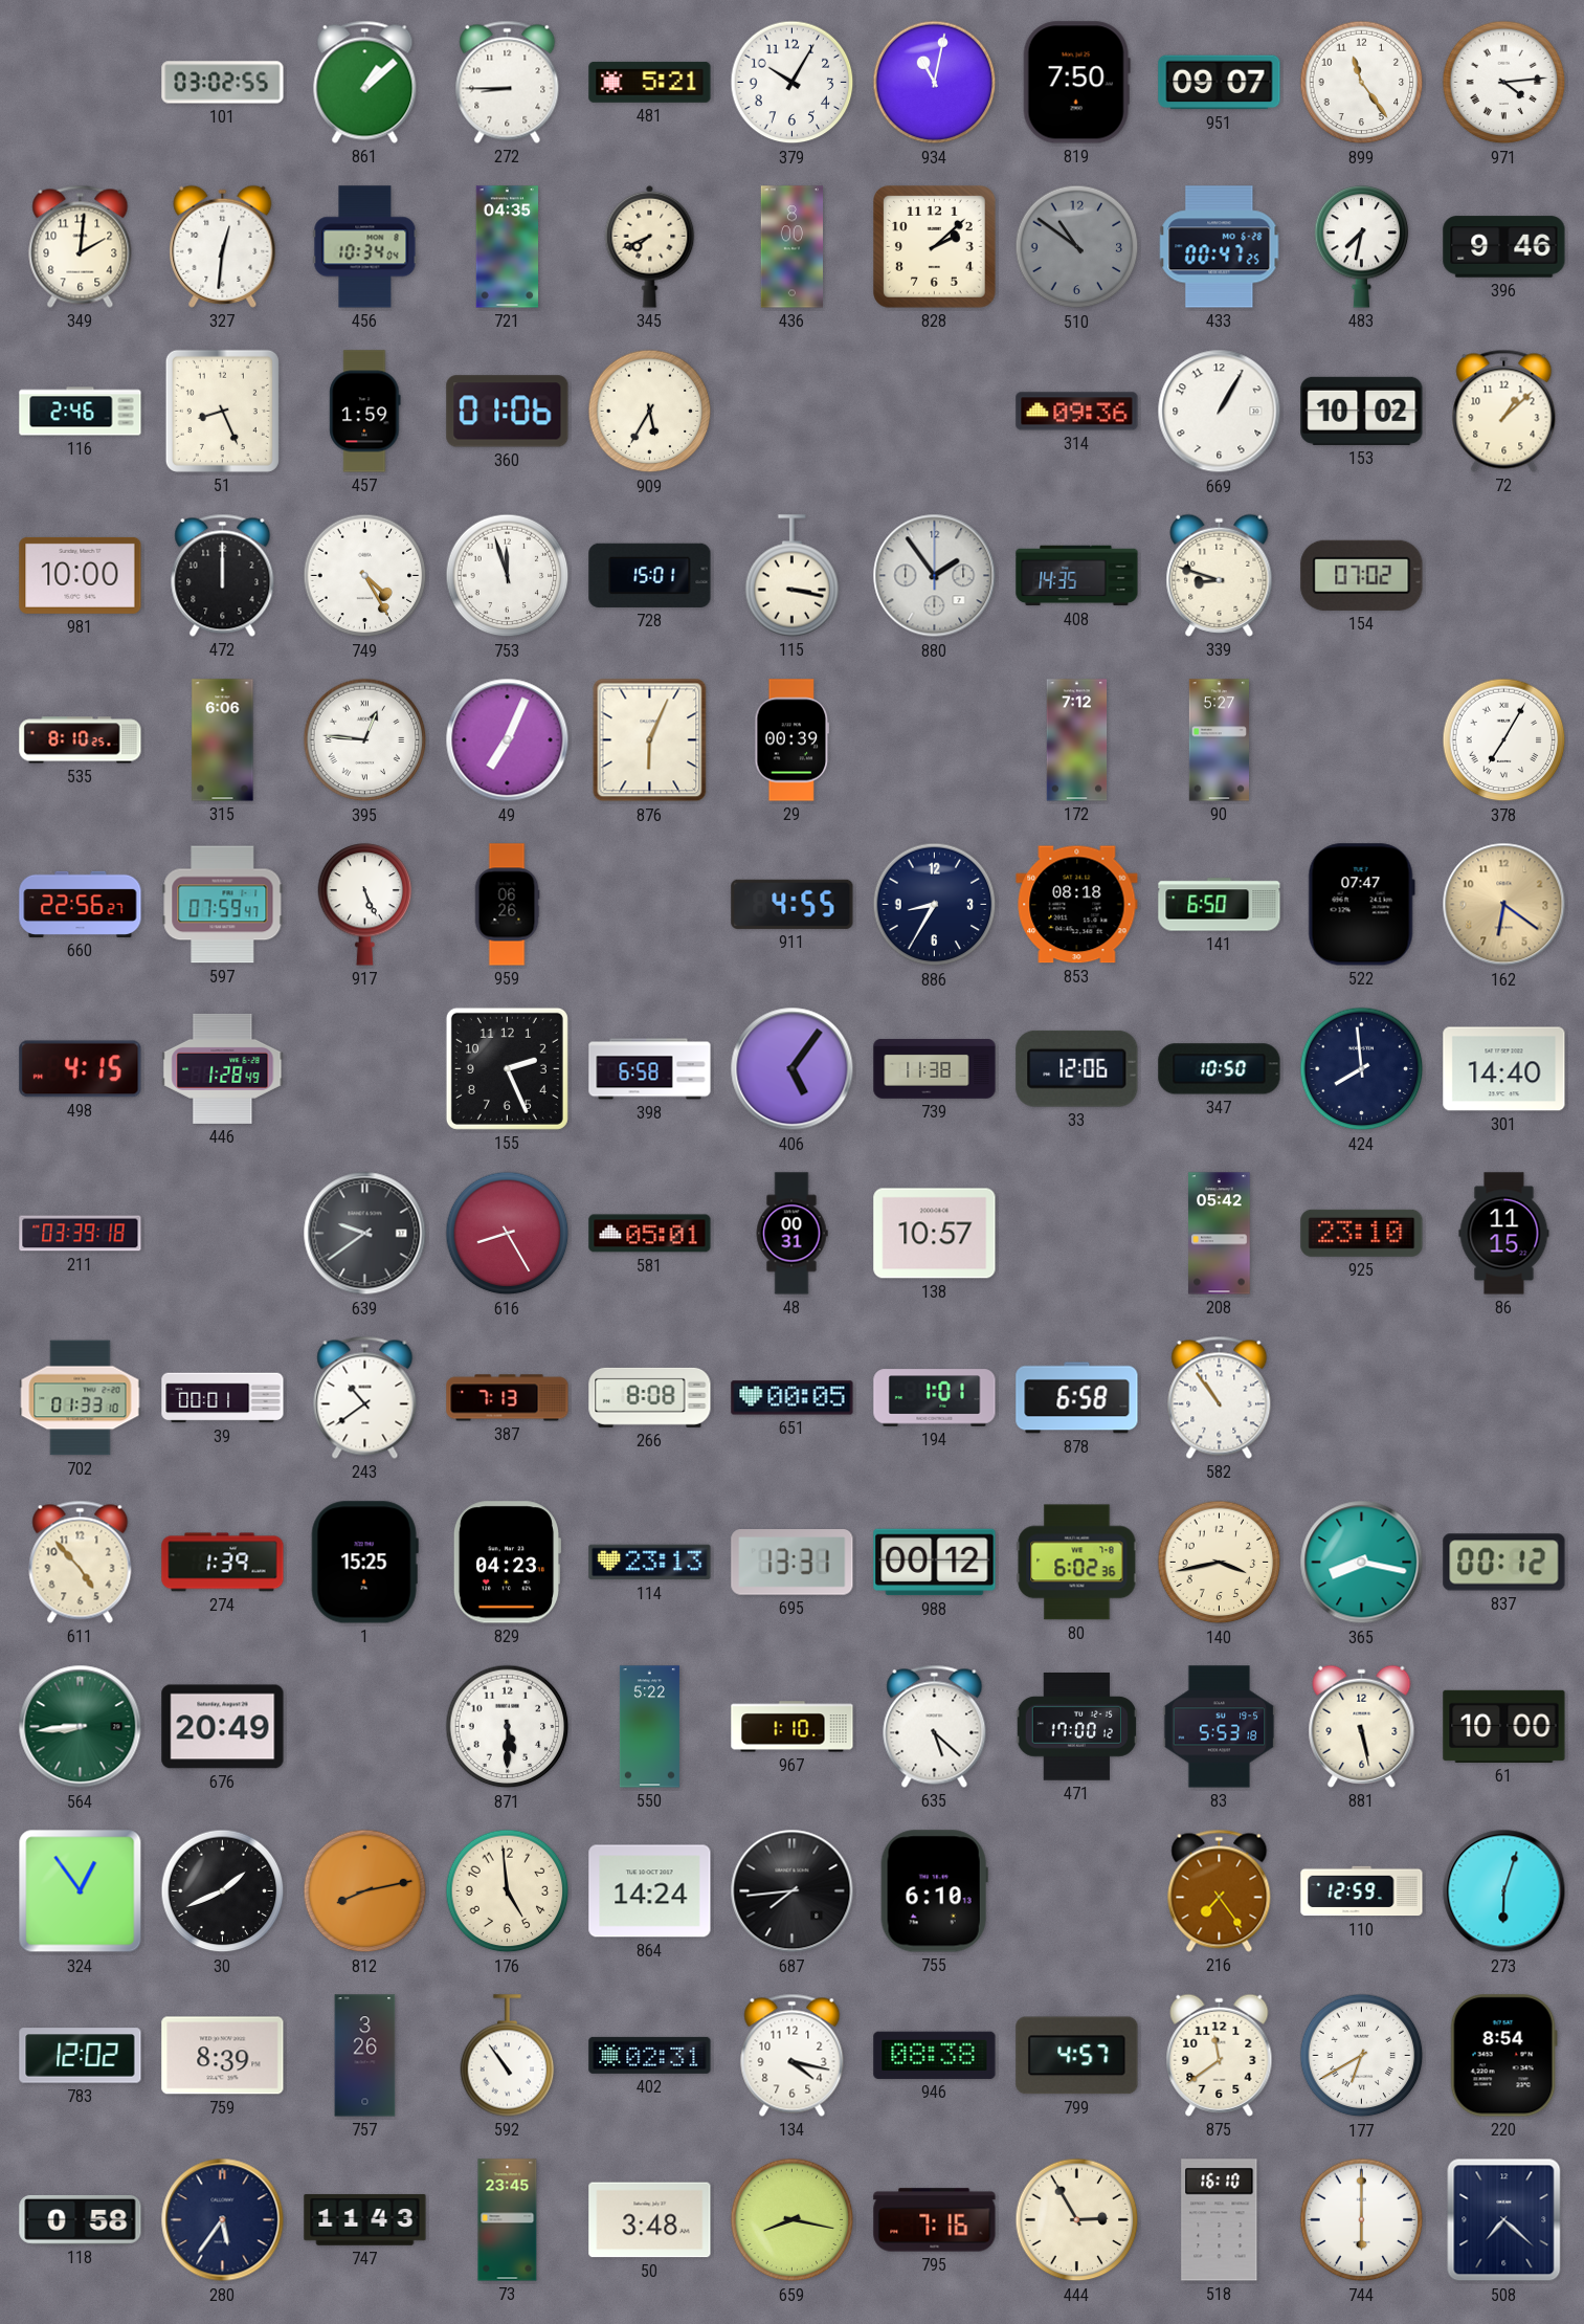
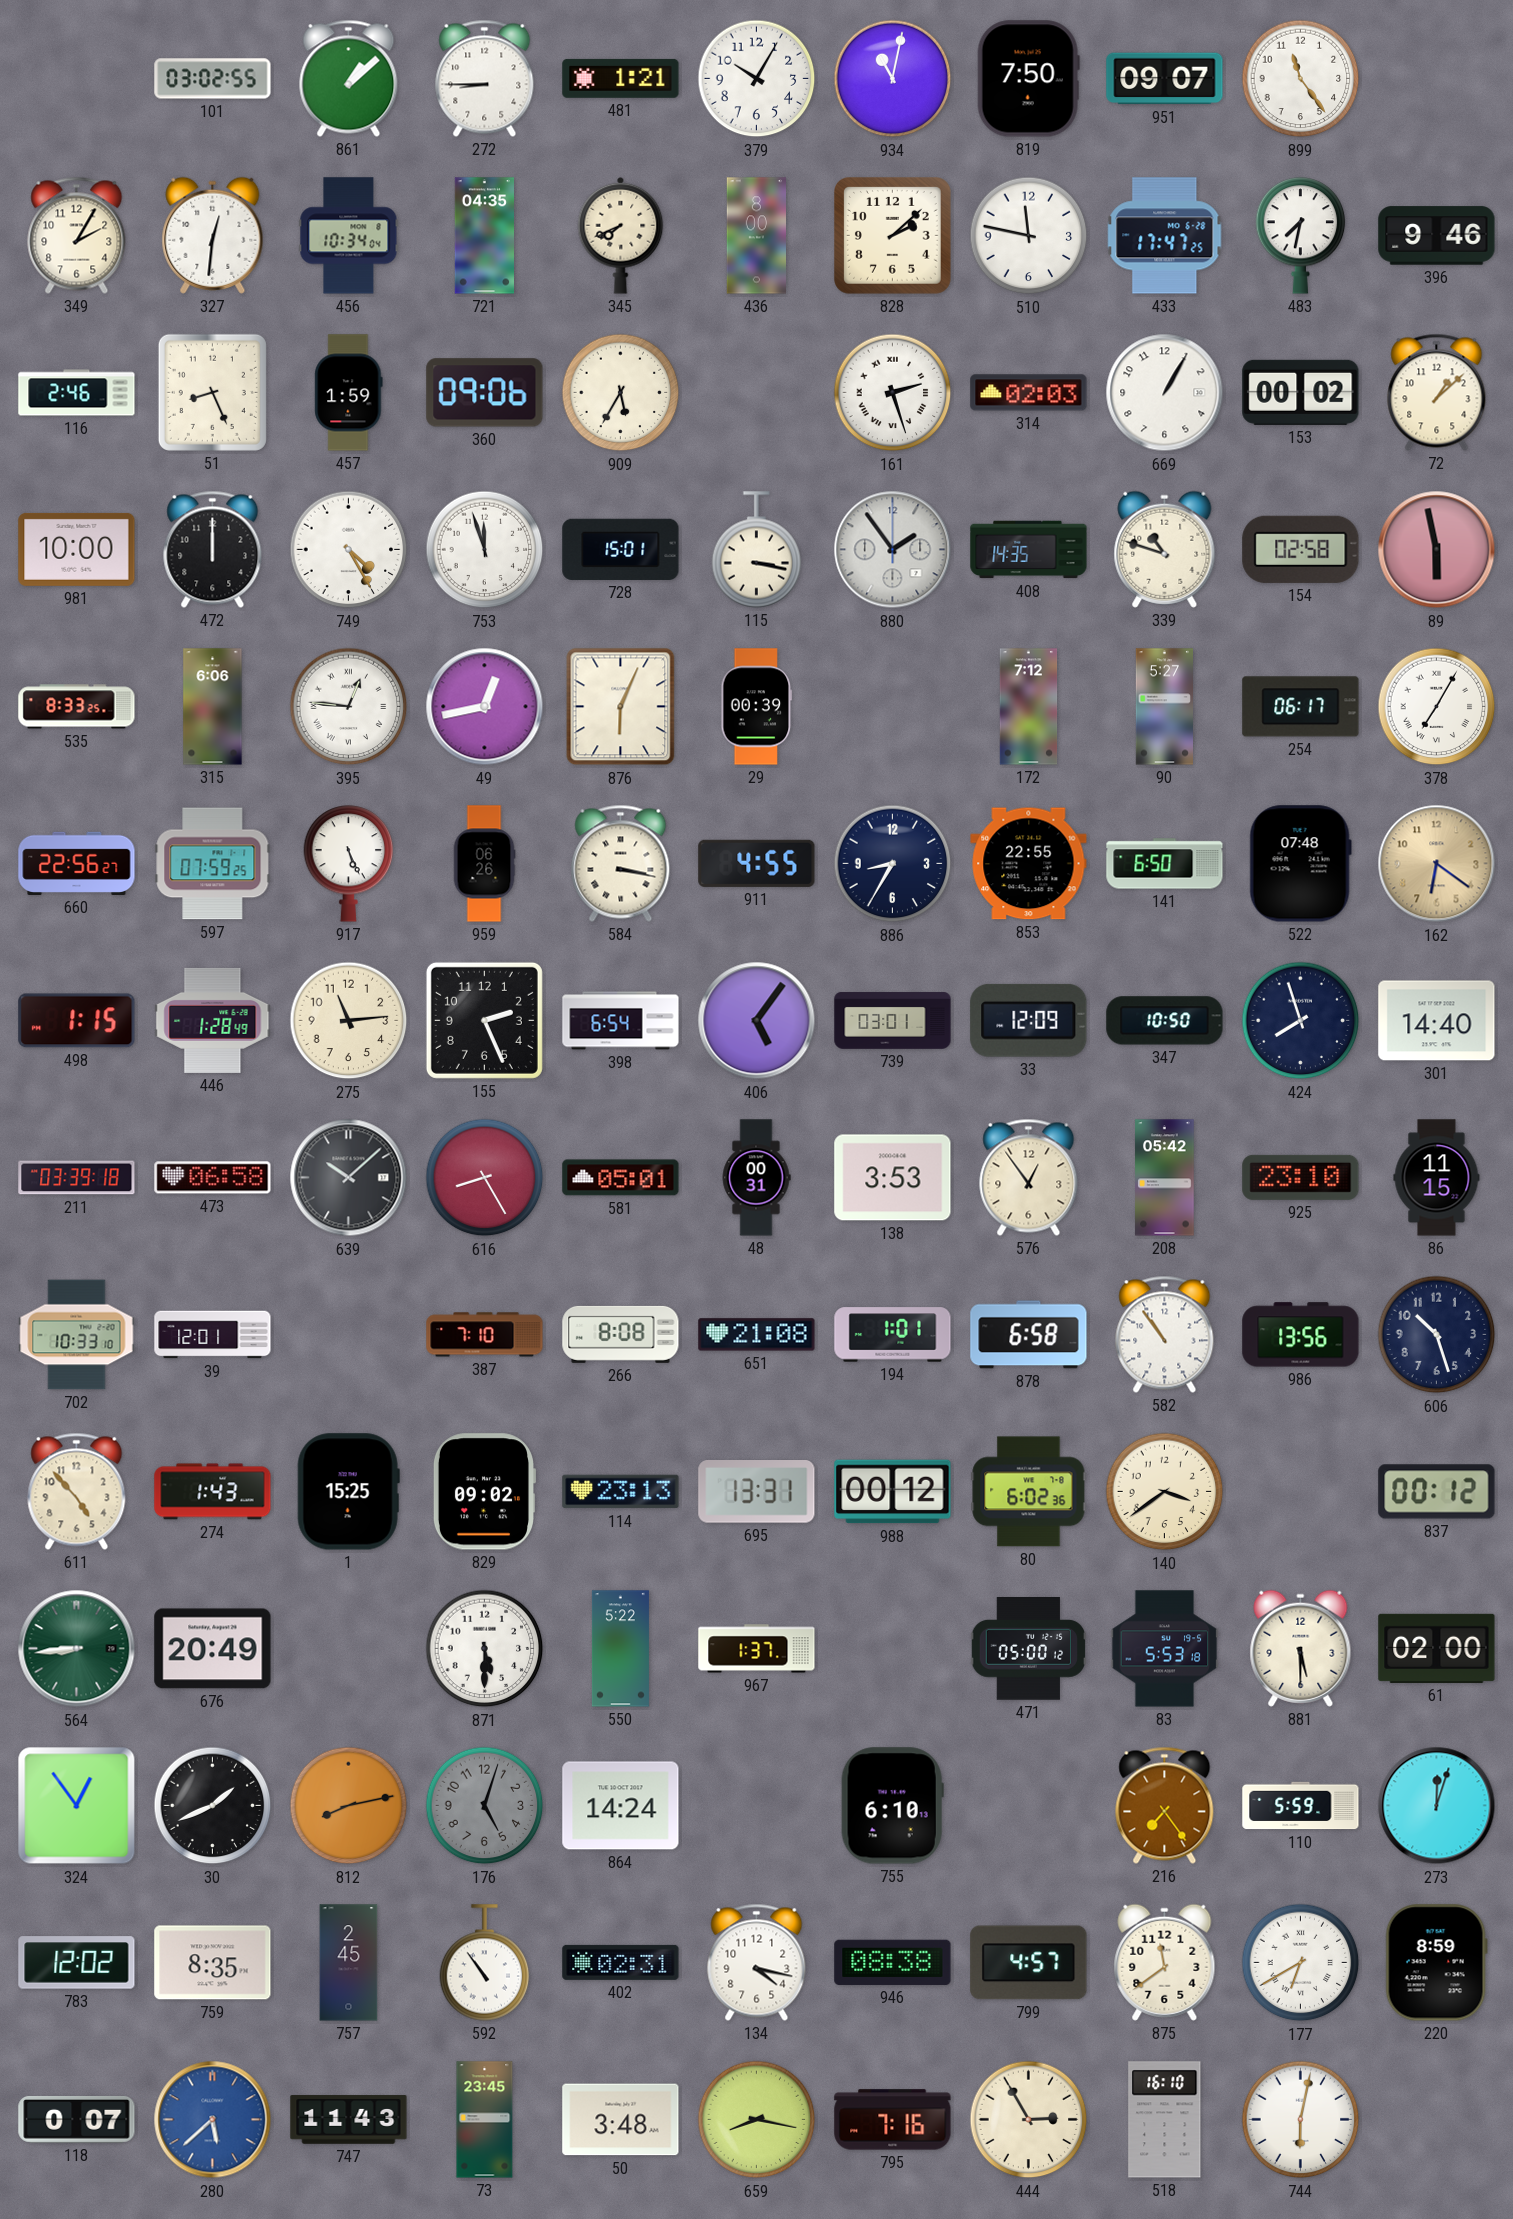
481: 5:21 -> 1:21 (621, 78)
971: 4:14 -> none (1504, 83)
349: 2:01 -> 2:05 (77, 235)
510: 10:51 -> 11:47 (1029, 236)
510 dial: grey -> white (1029, 236)
433: 00:47 -> 17:47 (1165, 236)
360: 01:06 -> 09:06 (485, 393)
161: none -> 2:27 (893, 393)
314: 09:36 -> 02:03 (1029, 393)
153: 10:02 -> 00:02 (1301, 392)
339: 8:48 -> 10:48 (1165, 549)
154: 07:02 -> 02:58 (1301, 549)
89: none -> 5:58 (1437, 550)
535: 8:10 -> 8:33 (77, 707)
49: 7:04 -> 12:43 (485, 707)
254: none -> 06:17 (1301, 707)
597: 07:59:47 -> 07:59:25 (213, 864)
584: none -> 3:17 (621, 863)
853: 08:18 -> 22:55 (1029, 864)
522: 07:47 -> 07:48 (1300, 864)
498: 4:15 -> 1:15 (77, 1021)
275: none -> 11:14 (349, 1021)
398: 6:58 -> 6:54 (621, 1021)
739: 11:38 -> 03:01 (893, 1021)
33: 12:06 -> 12:09 (1029, 1020)
424: 7:59 -> 7:57 (1301, 1021)
473: none -> 06:58 (213, 1178)
639: 9:39 -> 10:08 (349, 1178)
138: 10:57 -> 3:53 (893, 1178)
576: none -> 12:54 (1029, 1177)
702: 01:33 -> 10:33 (77, 1335)
39: 00:01 -> 12:01 (213, 1335)
243: 10:39 -> none (365, 1397)
387: 7:13 -> 7:10 (485, 1335)
651: 00:05 -> 21:08 (757, 1335)
986: none -> 13:56 (1301, 1335)
606: none -> 10:27 (1437, 1335)
274: 1:39 -> 1:43 (213, 1492)
829: 04:23 -> 09:02 (484, 1492)
140: 3:43 -> 3:39 (1165, 1492)
365: 8:17 -> none (1362, 1563)
967: 1:10 -> 1:37 (757, 1649)
635: 5:22 -> none (935, 1726)
471: 17:00 -> 05:00 (1028, 1649)
881: 5:28 -> 5:30 (1301, 1648)
61: 10:00 -> 02:00 (1437, 1648)
176: 4:59 -> 5:03 (485, 1806)
176 dial: cream -> grey (485, 1806)
687: 7:44 -> none (793, 1891)
110: 12:59 -> 5:59 (1301, 1806)
273: 6:03 -> 12:03 (1437, 1806)
759: 8:39 -> 8:35 (213, 1963)
757: 3:26 -> 2:45 (349, 1963)
220: 8:54 -> 8:59 (1436, 1963)
118: 0:58 -> 0:07 (77, 2119)
280: 5:36 -> 5:38 (213, 2120)
280 dial: navy -> blue (213, 2120)
744: 6:00 -> 6:02 (1301, 2120)
508: 7:22 -> none (1504, 2220)
